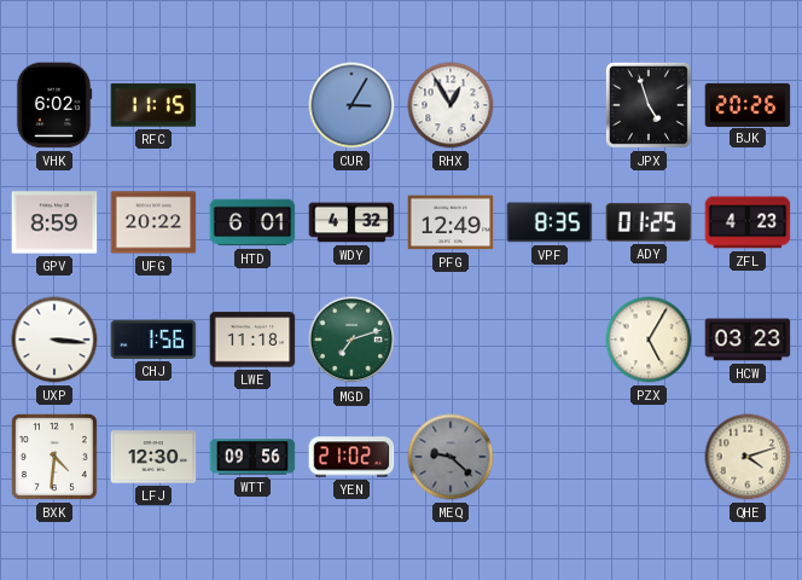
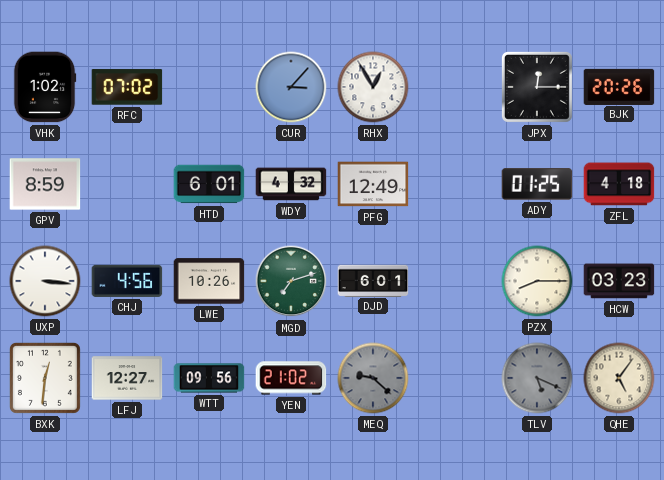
VHK: 6:02 -> 1:02 (45, 87)
RFC: 11:15 -> 07:02 (127, 87)
CUR: 3:05 -> 3:07 (291, 87)
JPX: 4:57 -> 12:15 (537, 87)
UFG: 20:22 -> none (153, 222)
VPF: 8:35 -> none (550, 222)
ZFL: 4:23 -> 4:18 (619, 184)
CHJ: 1:56 -> 4:56 (127, 281)
LWE: 11:18 -> 10:26 (209, 281)
DJD: none -> 6:01 (373, 280)
PZX: 5:05 -> 8:15 (537, 281)
BXK: 4:31 -> 12:31 (45, 378)
LFJ: 12:30 -> 12:27 (127, 378)
TLV: none -> 5:19 (537, 378)
QHE: 4:12 -> 5:06 (619, 378)
